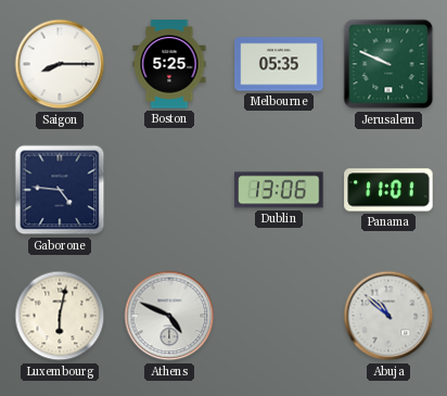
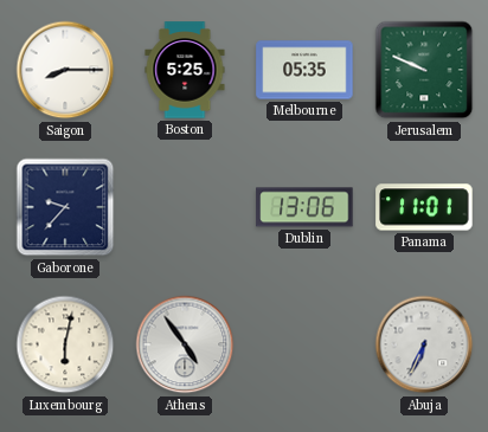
Gaborone: 4:46 -> 9:37 (65, 207)
Athens: 4:49 -> 4:54 (185, 344)
Abuja: 10:52 -> 6:34 (424, 344)
